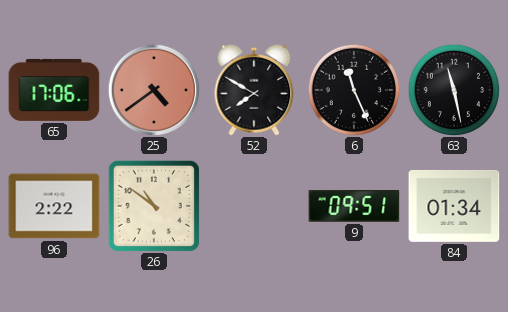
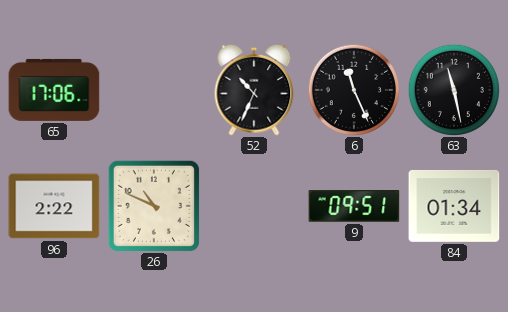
25: 4:39 -> none (154, 90)
52: 7:50 -> 10:34 (254, 90)
26: 10:51 -> 10:49 (154, 206)
